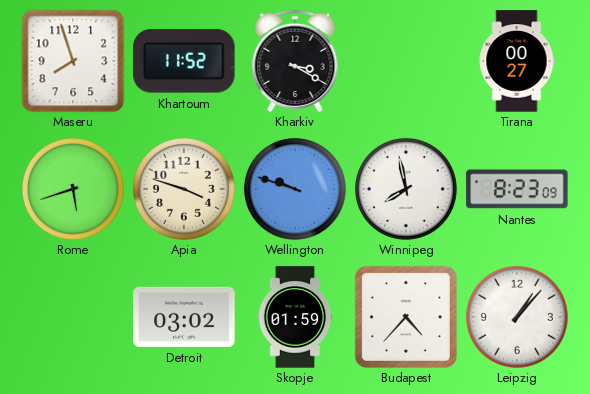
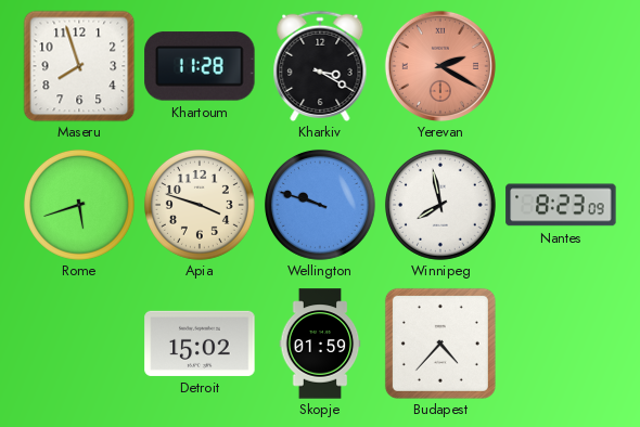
Khartoum: 11:52 -> 11:28 (200, 66)
Yerevan: none -> 2:20 (440, 66)
Tirana: 00:27 -> none (517, 61)
Detroit: 03:02 -> 15:02 (200, 344)
Leipzig: 1:07 -> none (517, 317)
